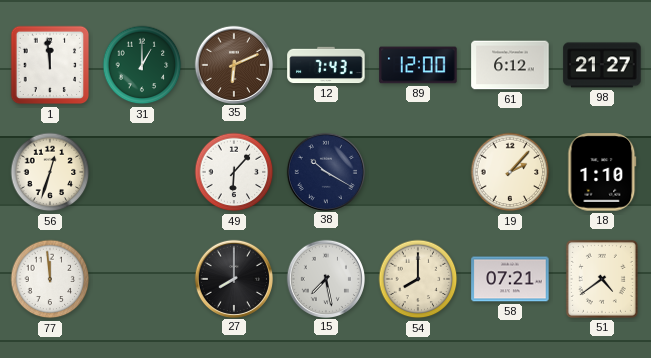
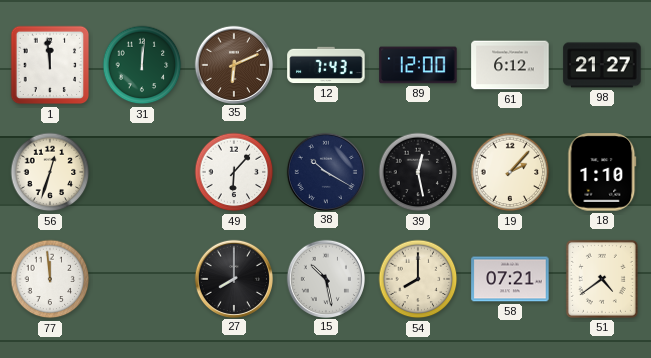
31: 1:00 -> 12:01 (142, 65)
39: none -> 12:28 (418, 172)
15: 7:28 -> 10:28 (325, 278)
